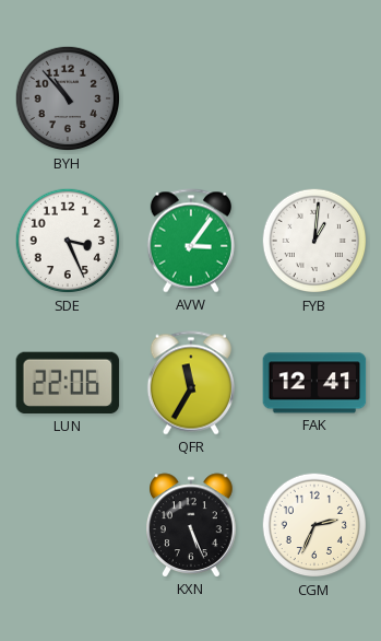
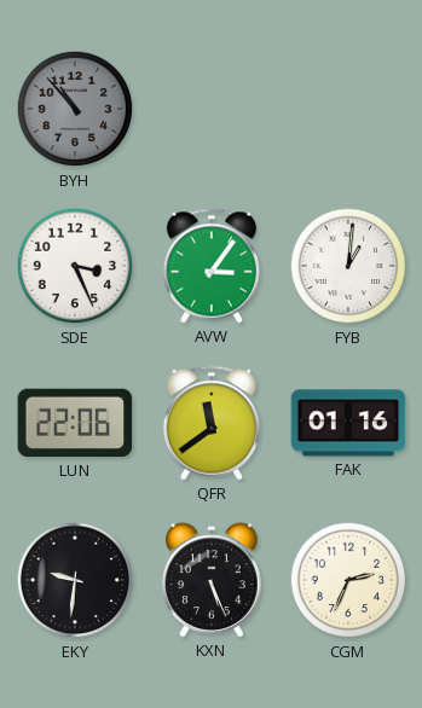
QFR: 11:35 -> 11:39 (212, 423)
FAK: 12:41 -> 01:16 (348, 423)
EKY: none -> 9:31 (75, 580)
